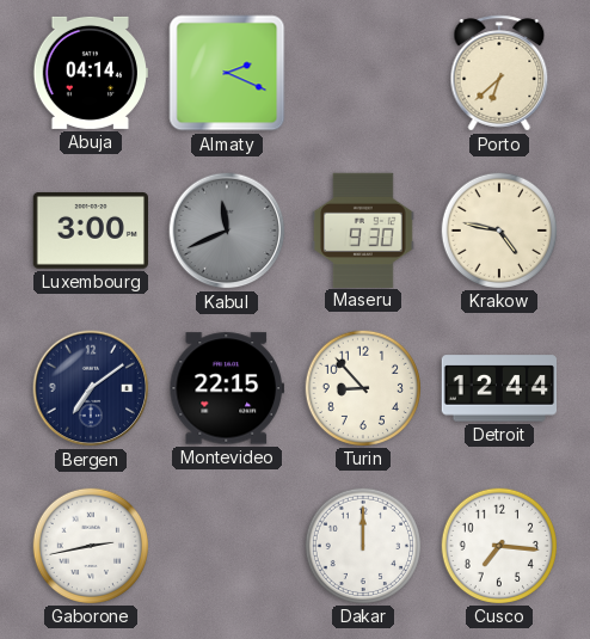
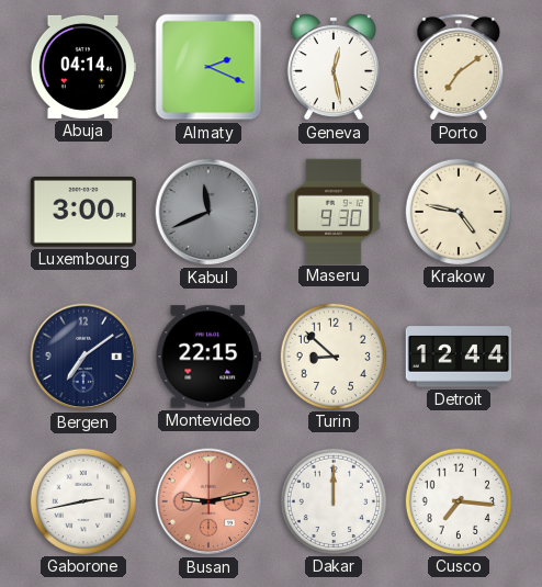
Geneva: none -> 12:28 (334, 67)
Porto: 6:38 -> 7:09 (459, 67)
Turin: 8:53 -> 8:52 (332, 355)
Busan: none -> 9:13 (208, 501)
